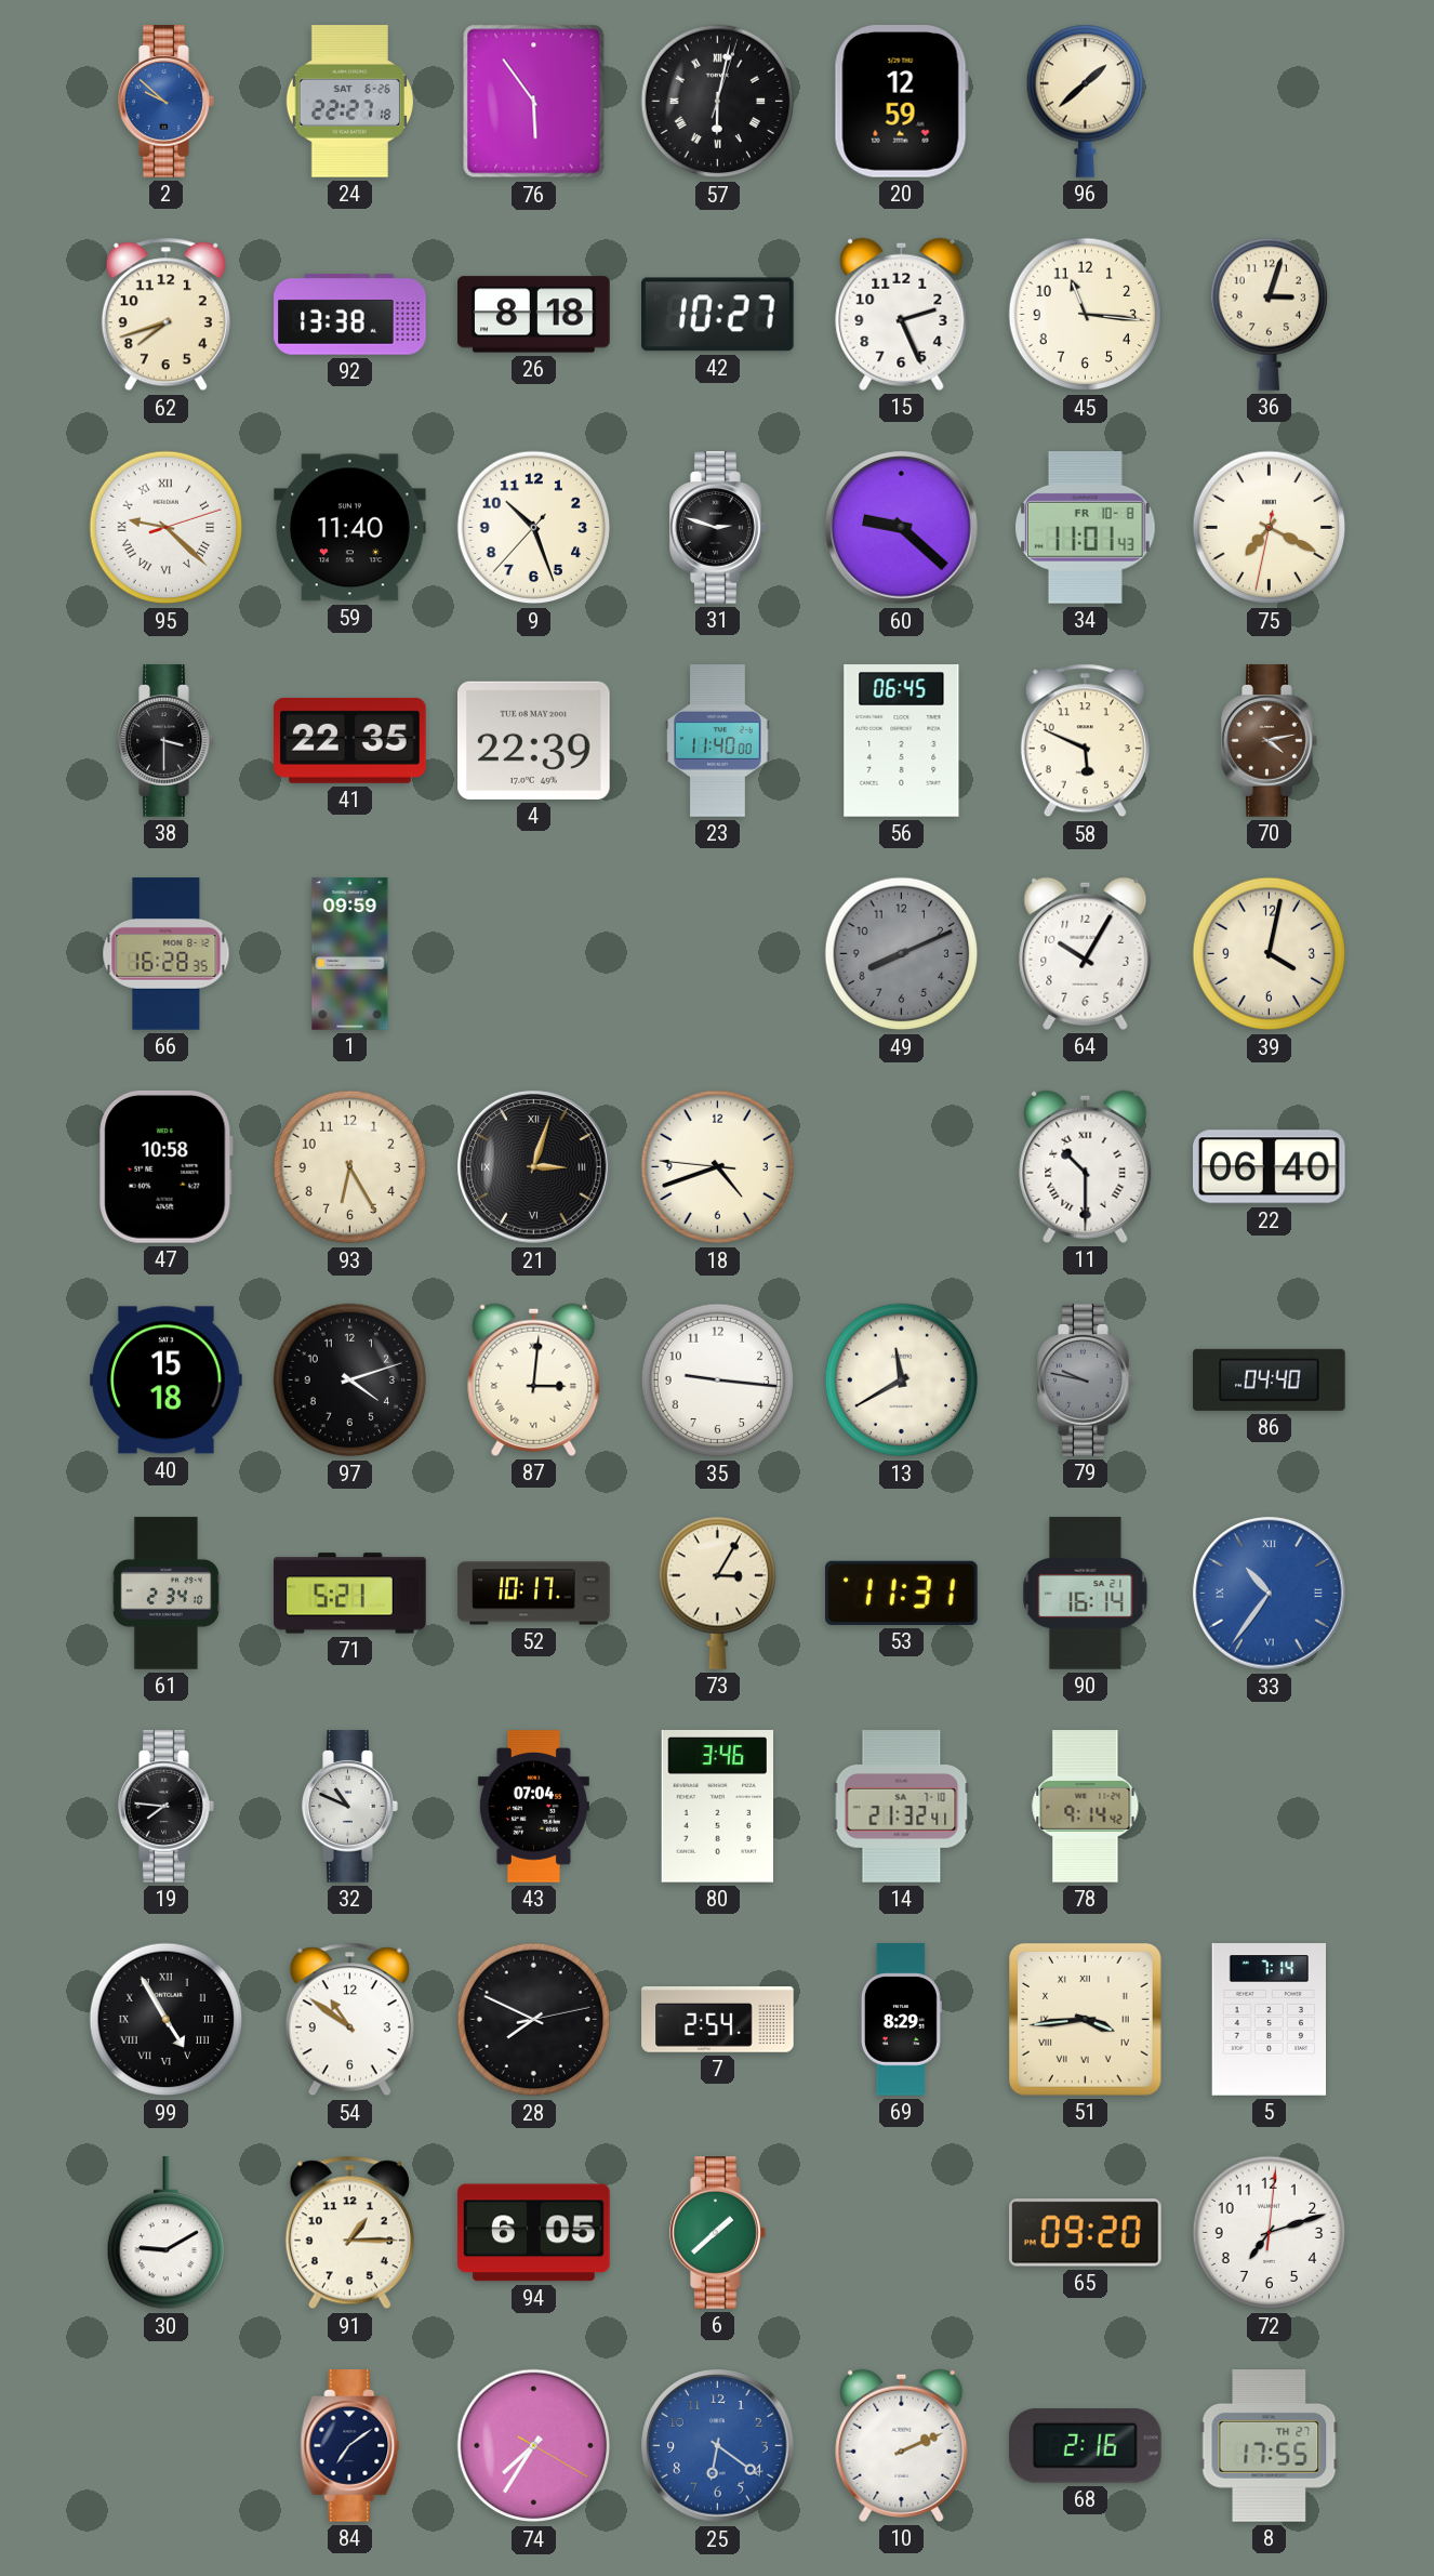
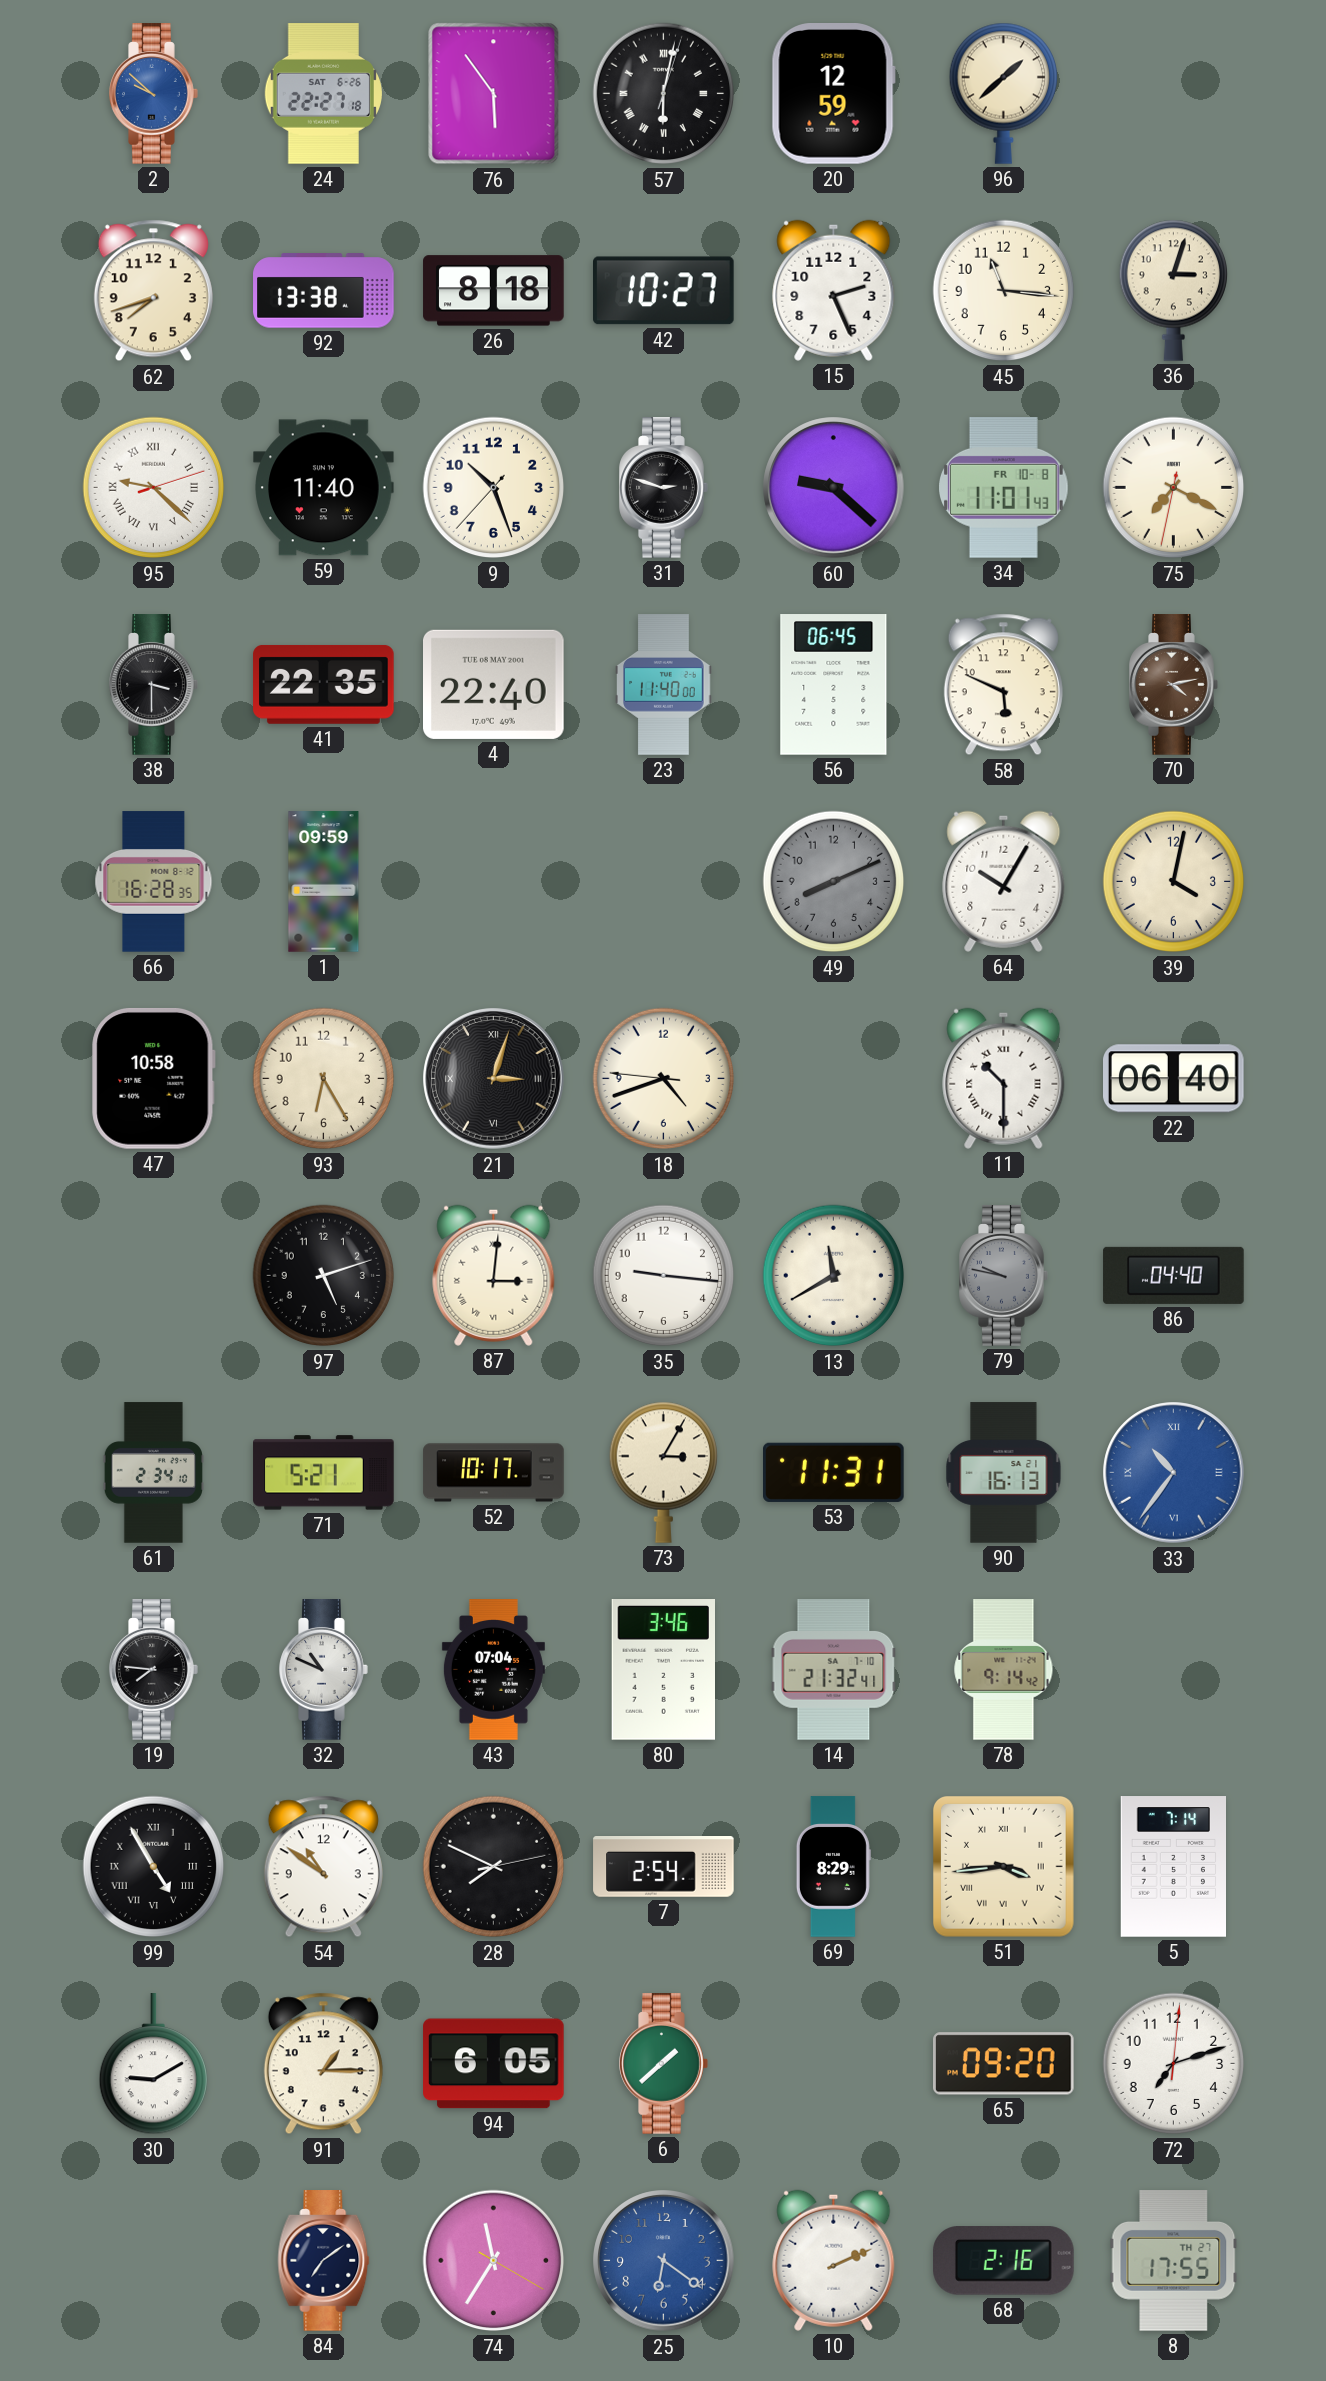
4: 22:39 -> 22:40 (494, 684)
40: 15:18 -> none (167, 1381)
97: 4:12 -> 5:12 (324, 1276)
90: 16:14 -> 16:13 (1004, 1473)
74: 7:35 -> 11:35 (494, 2261)
